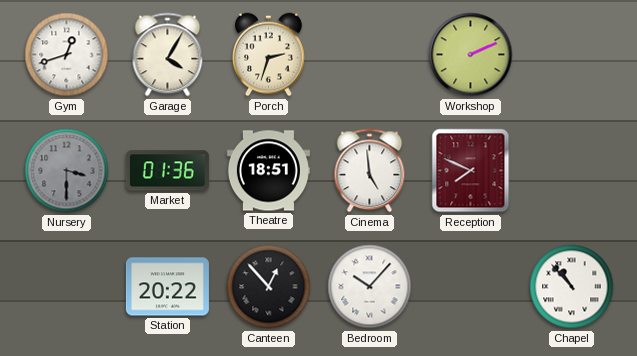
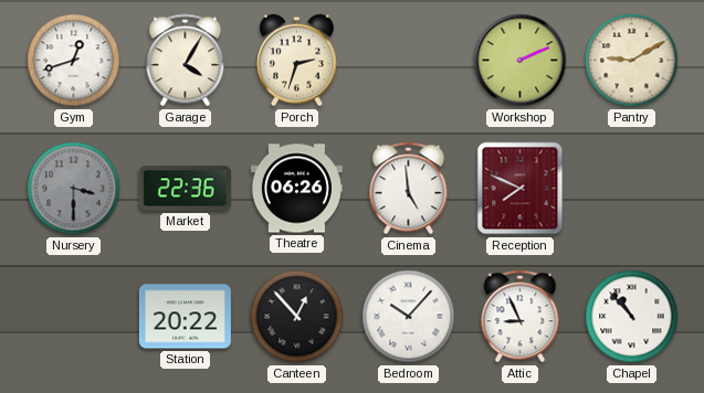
Pantry: none -> 9:10 (632, 61)
Market: 01:36 -> 22:36 (185, 189)
Theatre: 18:51 -> 06:26 (296, 189)
Attic: none -> 8:56 (521, 317)
